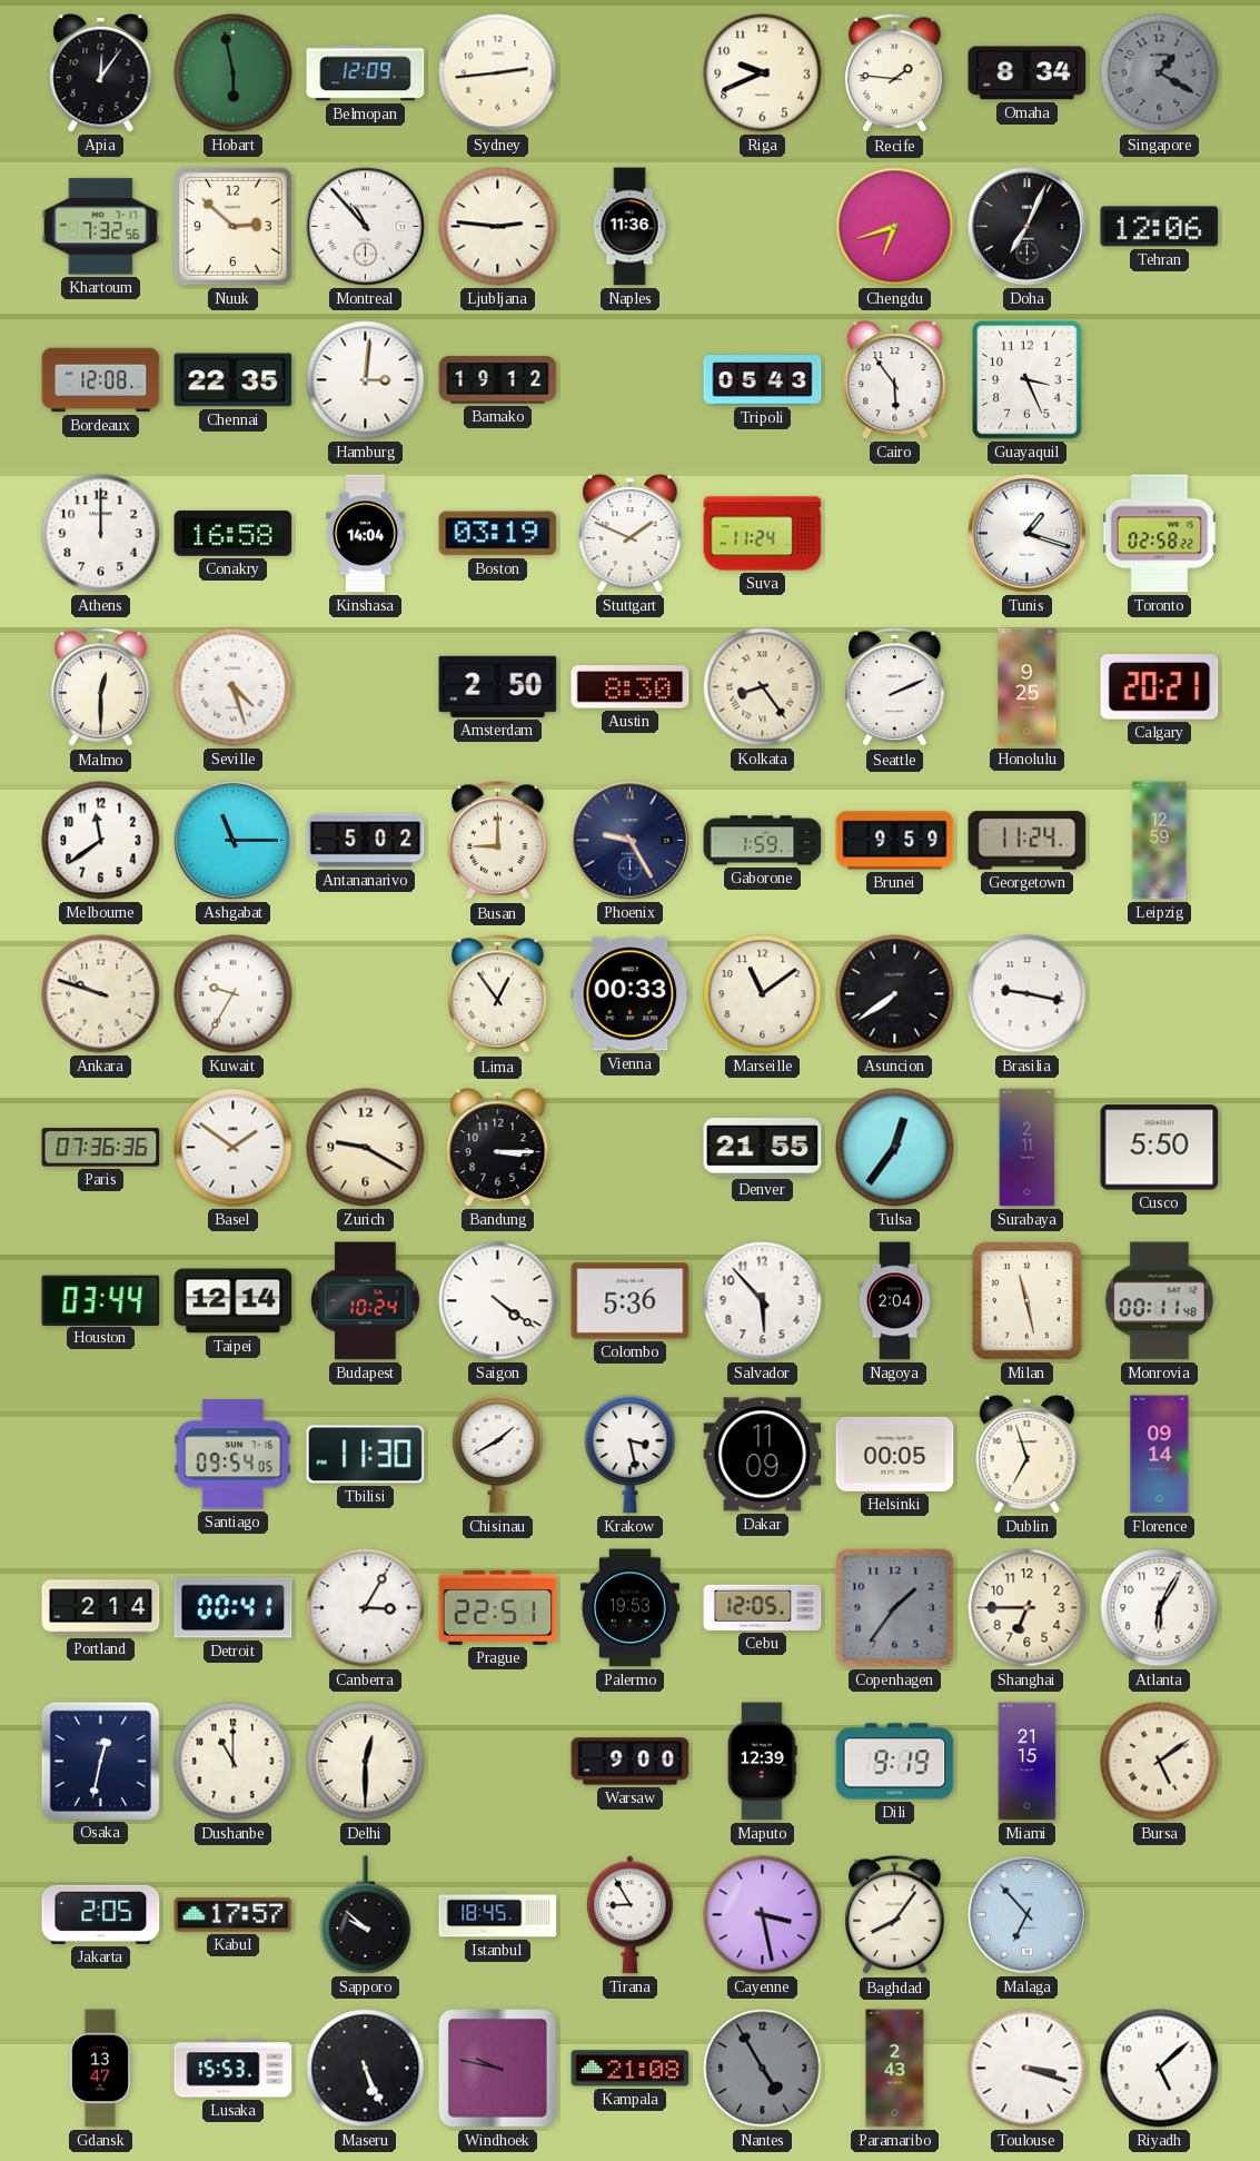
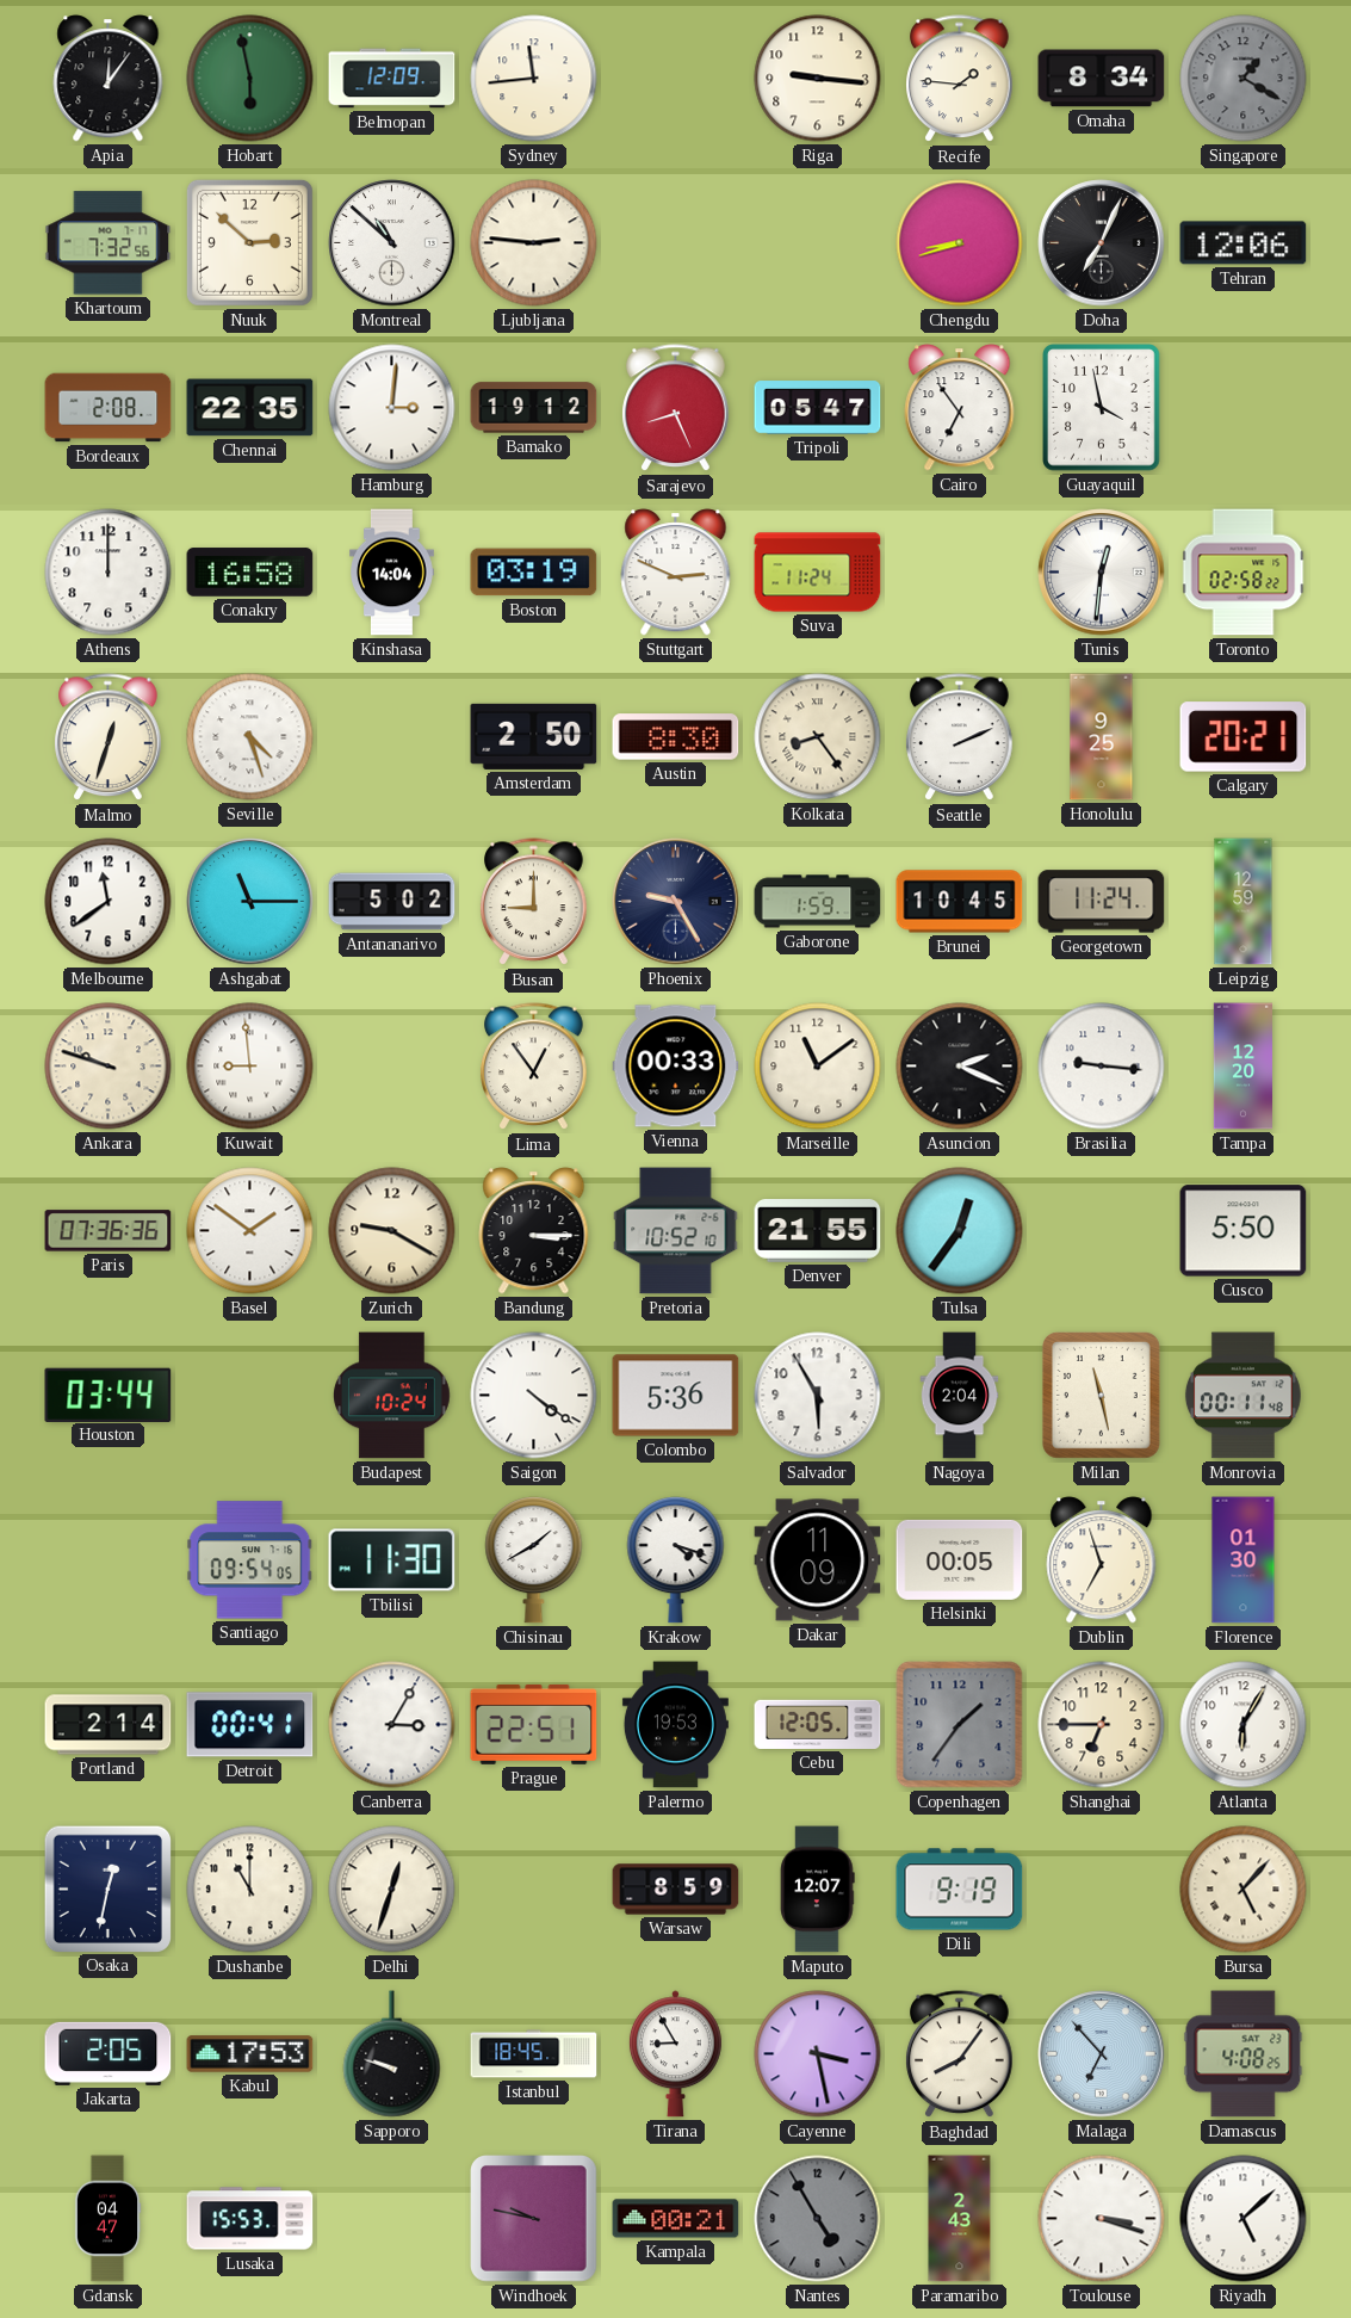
Sydney: 2:44 -> 11:44 (534, 79)
Riga: 9:41 -> 9:16 (818, 79)
Montreal: 10:53 -> 10:52 (392, 243)
Naples: 11:36 -> none (629, 227)
Chengdu: 6:42 -> 8:42 (960, 243)
Bordeaux: 12:08 -> 2:08 (109, 408)
Sarajevo: none -> 8:26 (676, 408)
Tripoli: 05:43 -> 05:47 (818, 408)
Cairo: 5:54 -> 6:54 (960, 408)
Guayaquil: 3:26 -> 3:58 (1102, 408)
Stuttgart: 1:49 -> 2:49 (676, 573)
Tunis: 1:18 -> 12:31 (1102, 573)
Malmo: 12:30 -> 12:33 (109, 737)
Brunei: 9:59 -> 10:45 (960, 902)
Kuwait: 9:35 -> 8:59 (250, 1067)
Asuncion: 7:39 -> 2:19 (960, 1067)
Brasilia: 9:17 -> 9:16 (1102, 1067)
Tampa: none -> 12:20 (1244, 1067)
Pretoria: none -> 10:52 (676, 1231)
Surabaya: 2:11 -> none (1028, 1148)
Taipei: 12:14 -> none (234, 1301)
Salvador: 5:53 -> 5:55 (818, 1396)
Krakow: 3:28 -> 4:18 (676, 1560)
Florence: 09:14 -> 01:30 (1244, 1560)
Delhi: 12:30 -> 12:33 (392, 1890)
Warsaw: 9:00 -> 8:59 (676, 1890)
Maputo: 12:39 -> 12:07 (818, 1890)
Miami: 21:15 -> none (1028, 1762)
Bursa: 5:09 -> 5:07 (1244, 1890)
Kabul: 17:57 -> 17:53 (250, 2054)
Sapporo: 9:52 -> 9:48 (392, 2054)
Damascus: none -> 4:08 (1244, 2054)
Gdansk: 13:47 -> 04:47 (107, 2219)
Maseru: 5:26 -> none (366, 2069)
Kampala: 21:08 -> 00:21 (676, 2219)
